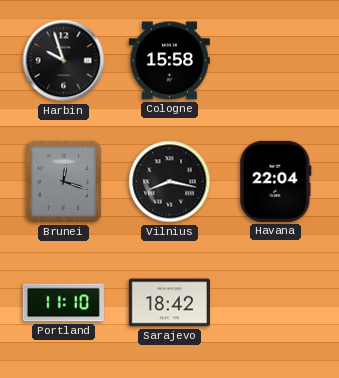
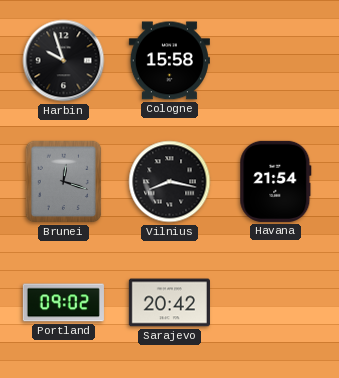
Havana: 22:04 -> 21:54 (276, 181)
Portland: 11:10 -> 09:02 (63, 303)
Sarajevo: 18:42 -> 20:42 (169, 303)
